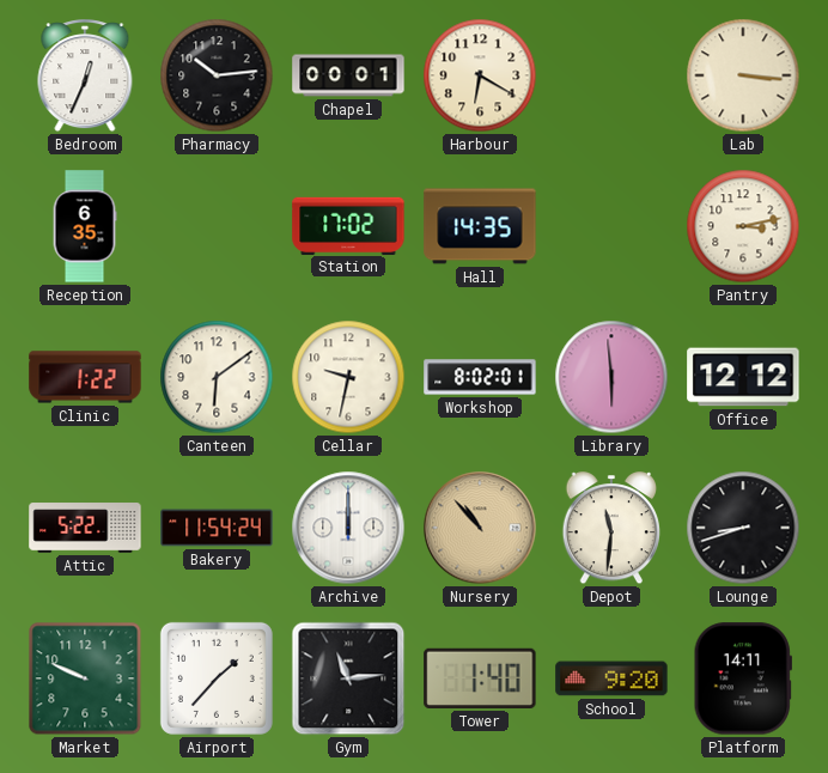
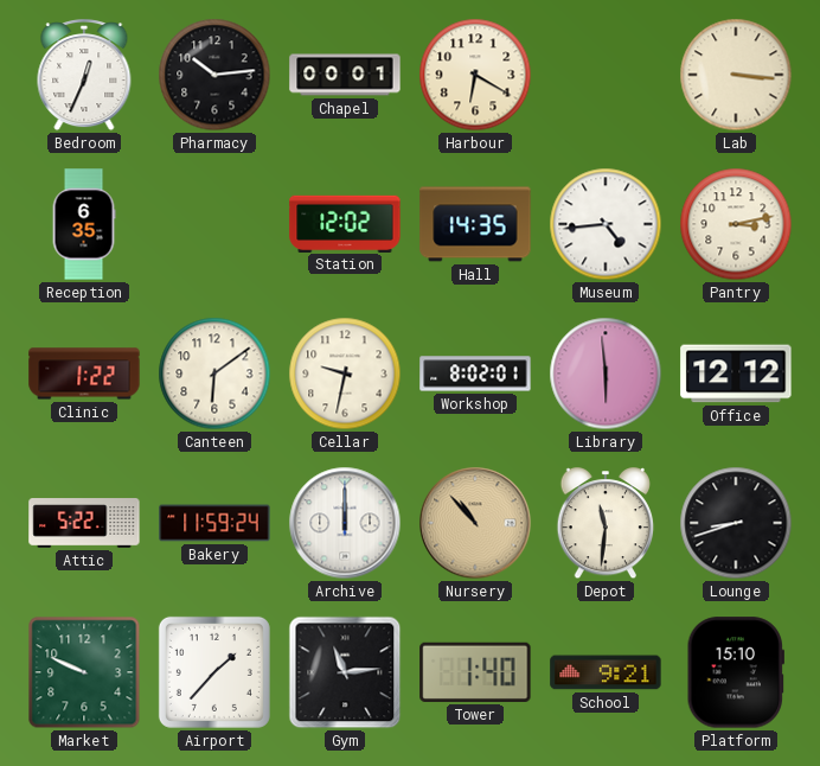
Station: 17:02 -> 12:02 (345, 223)
Museum: none -> 4:44 (606, 224)
Bakery: 11:54 -> 11:59 (214, 523)
School: 9:20 -> 9:21 (606, 672)
Platform: 14:11 -> 15:10 (736, 672)
